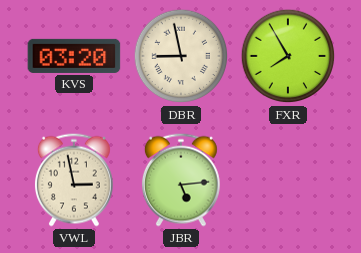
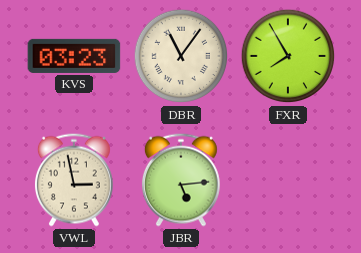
KVS: 03:20 -> 03:23 (74, 56)
DBR: 8:58 -> 11:06 (181, 56)
